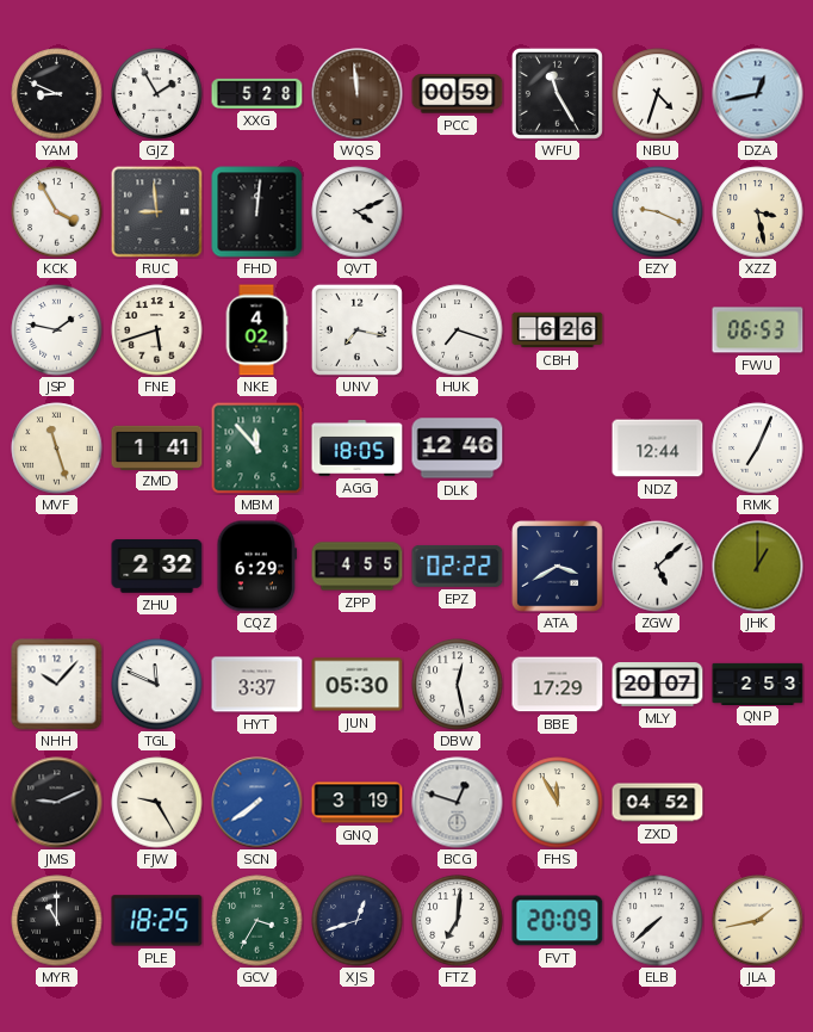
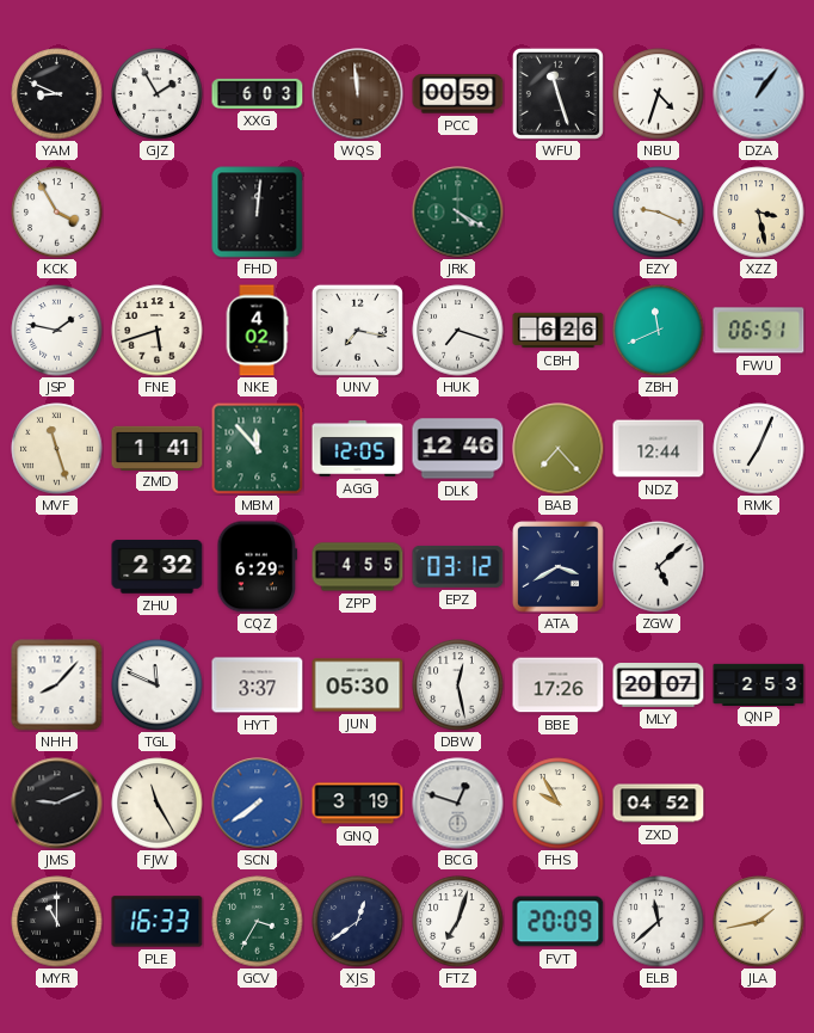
XXG: 5:28 -> 6:03 (258, 93)
WFU: 11:25 -> 11:27 (557, 93)
DZA: 12:43 -> 1:06 (759, 94)
RUC: 8:59 -> none (157, 212)
QVT: 4:11 -> none (358, 212)
JRK: none -> 4:20 (458, 213)
ZBH: none -> 11:41 (659, 331)
FWU: 06:53 -> 06:51 (759, 331)
AGG: 18:05 -> 12:05 (358, 449)
BAB: none -> 7:23 (559, 449)
EPZ: 02:22 -> 03:12 (458, 566)
JHK: 1:00 -> none (758, 567)
NHH: 10:07 -> 8:07 (57, 685)
BBE: 17:29 -> 17:26 (559, 685)
FJW: 9:25 -> 11:25 (158, 804)
FHS: 11:55 -> 9:55 (559, 804)
PLE: 18:25 -> 16:33 (158, 922)
XJS: 12:42 -> 12:39 (358, 922)
FTZ: 7:01 -> 7:03 (458, 922)
ELB: 7:38 -> 11:38 (659, 922)
